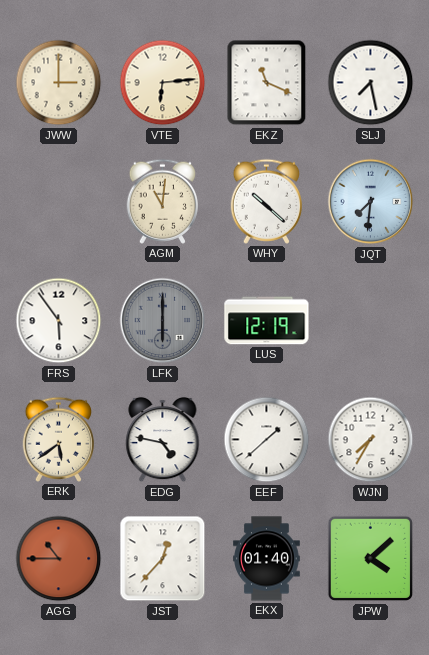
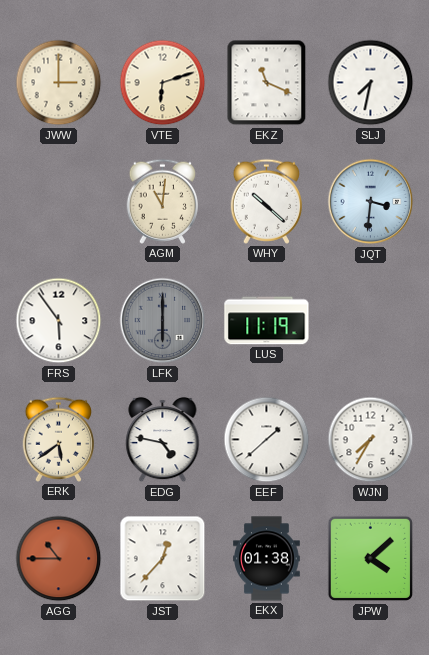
VTE: 6:14 -> 6:12 (163, 83)
SLJ: 7:28 -> 7:32 (371, 83)
JQT: 7:31 -> 3:31 (371, 202)
LUS: 12:19 -> 11:19 (267, 321)
EKX: 01:40 -> 01:38 (267, 559)
